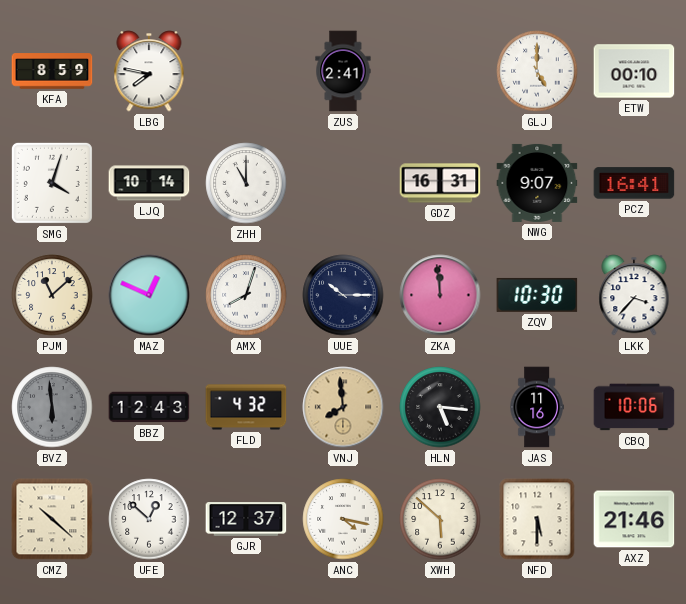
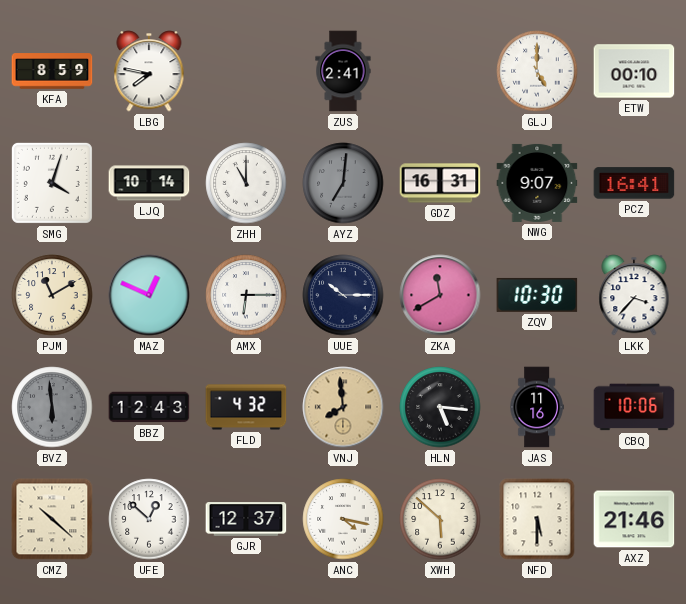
AYZ: none -> 7:01 (343, 183)
PJM: 11:08 -> 11:10 (52, 295)
AMX: 8:03 -> 6:15 (246, 295)
ZKA: 11:59 -> 11:40 (440, 295)
